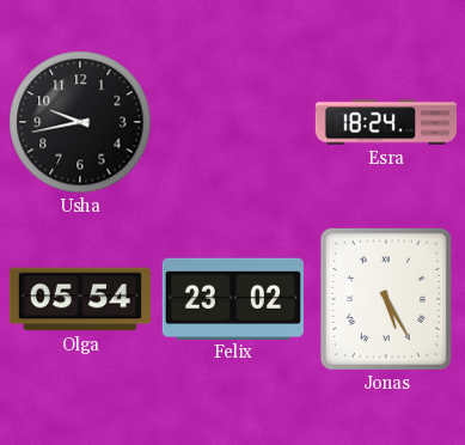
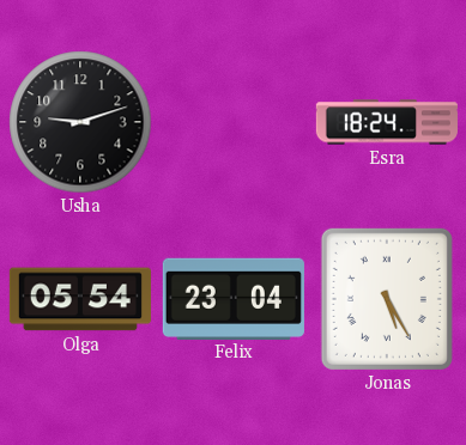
Usha: 9:43 -> 9:12 (80, 122)
Felix: 23:02 -> 23:04 (234, 298)
